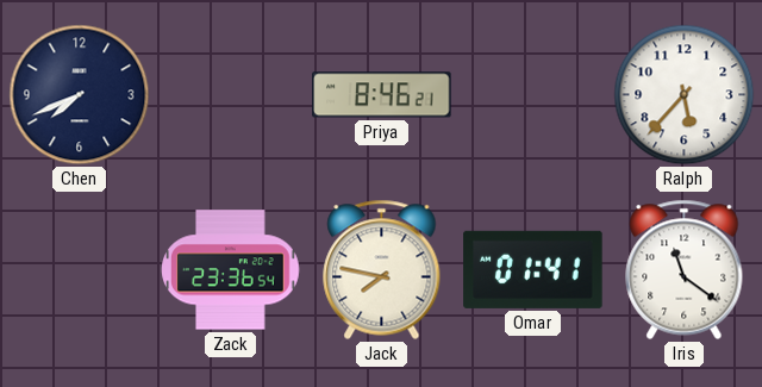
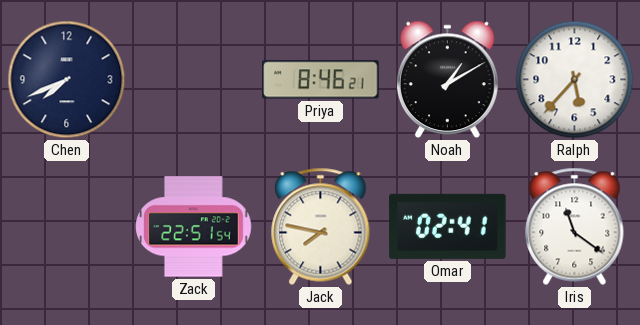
Noah: none -> 1:10 (447, 80)
Zack: 23:36 -> 22:51 (194, 227)
Omar: 01:41 -> 02:41 (448, 226)
